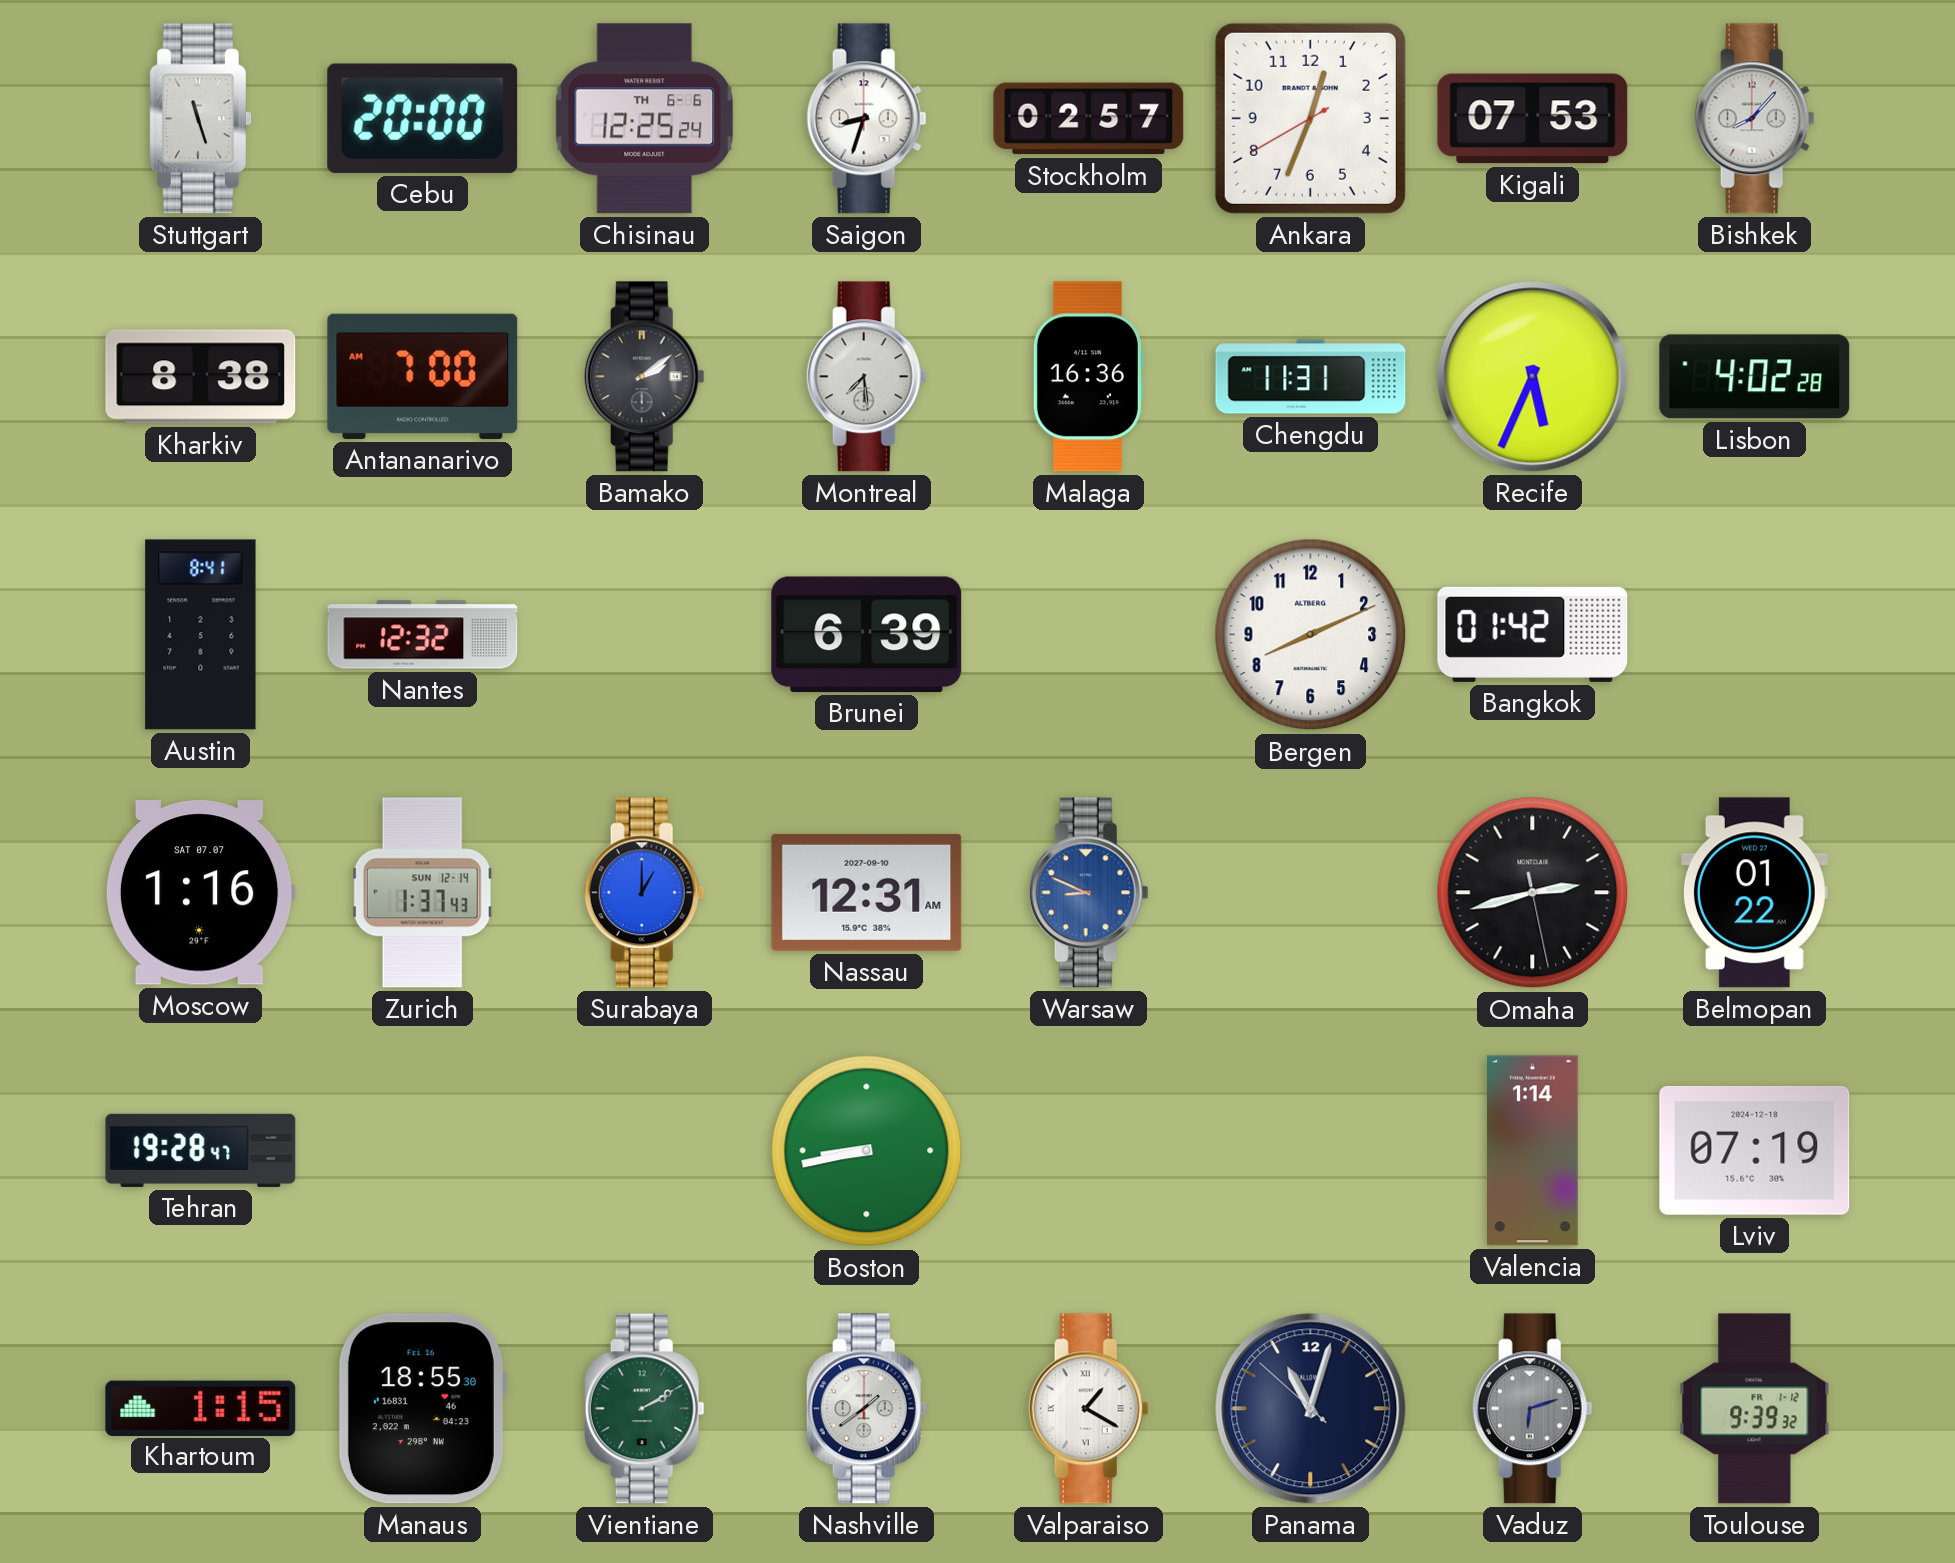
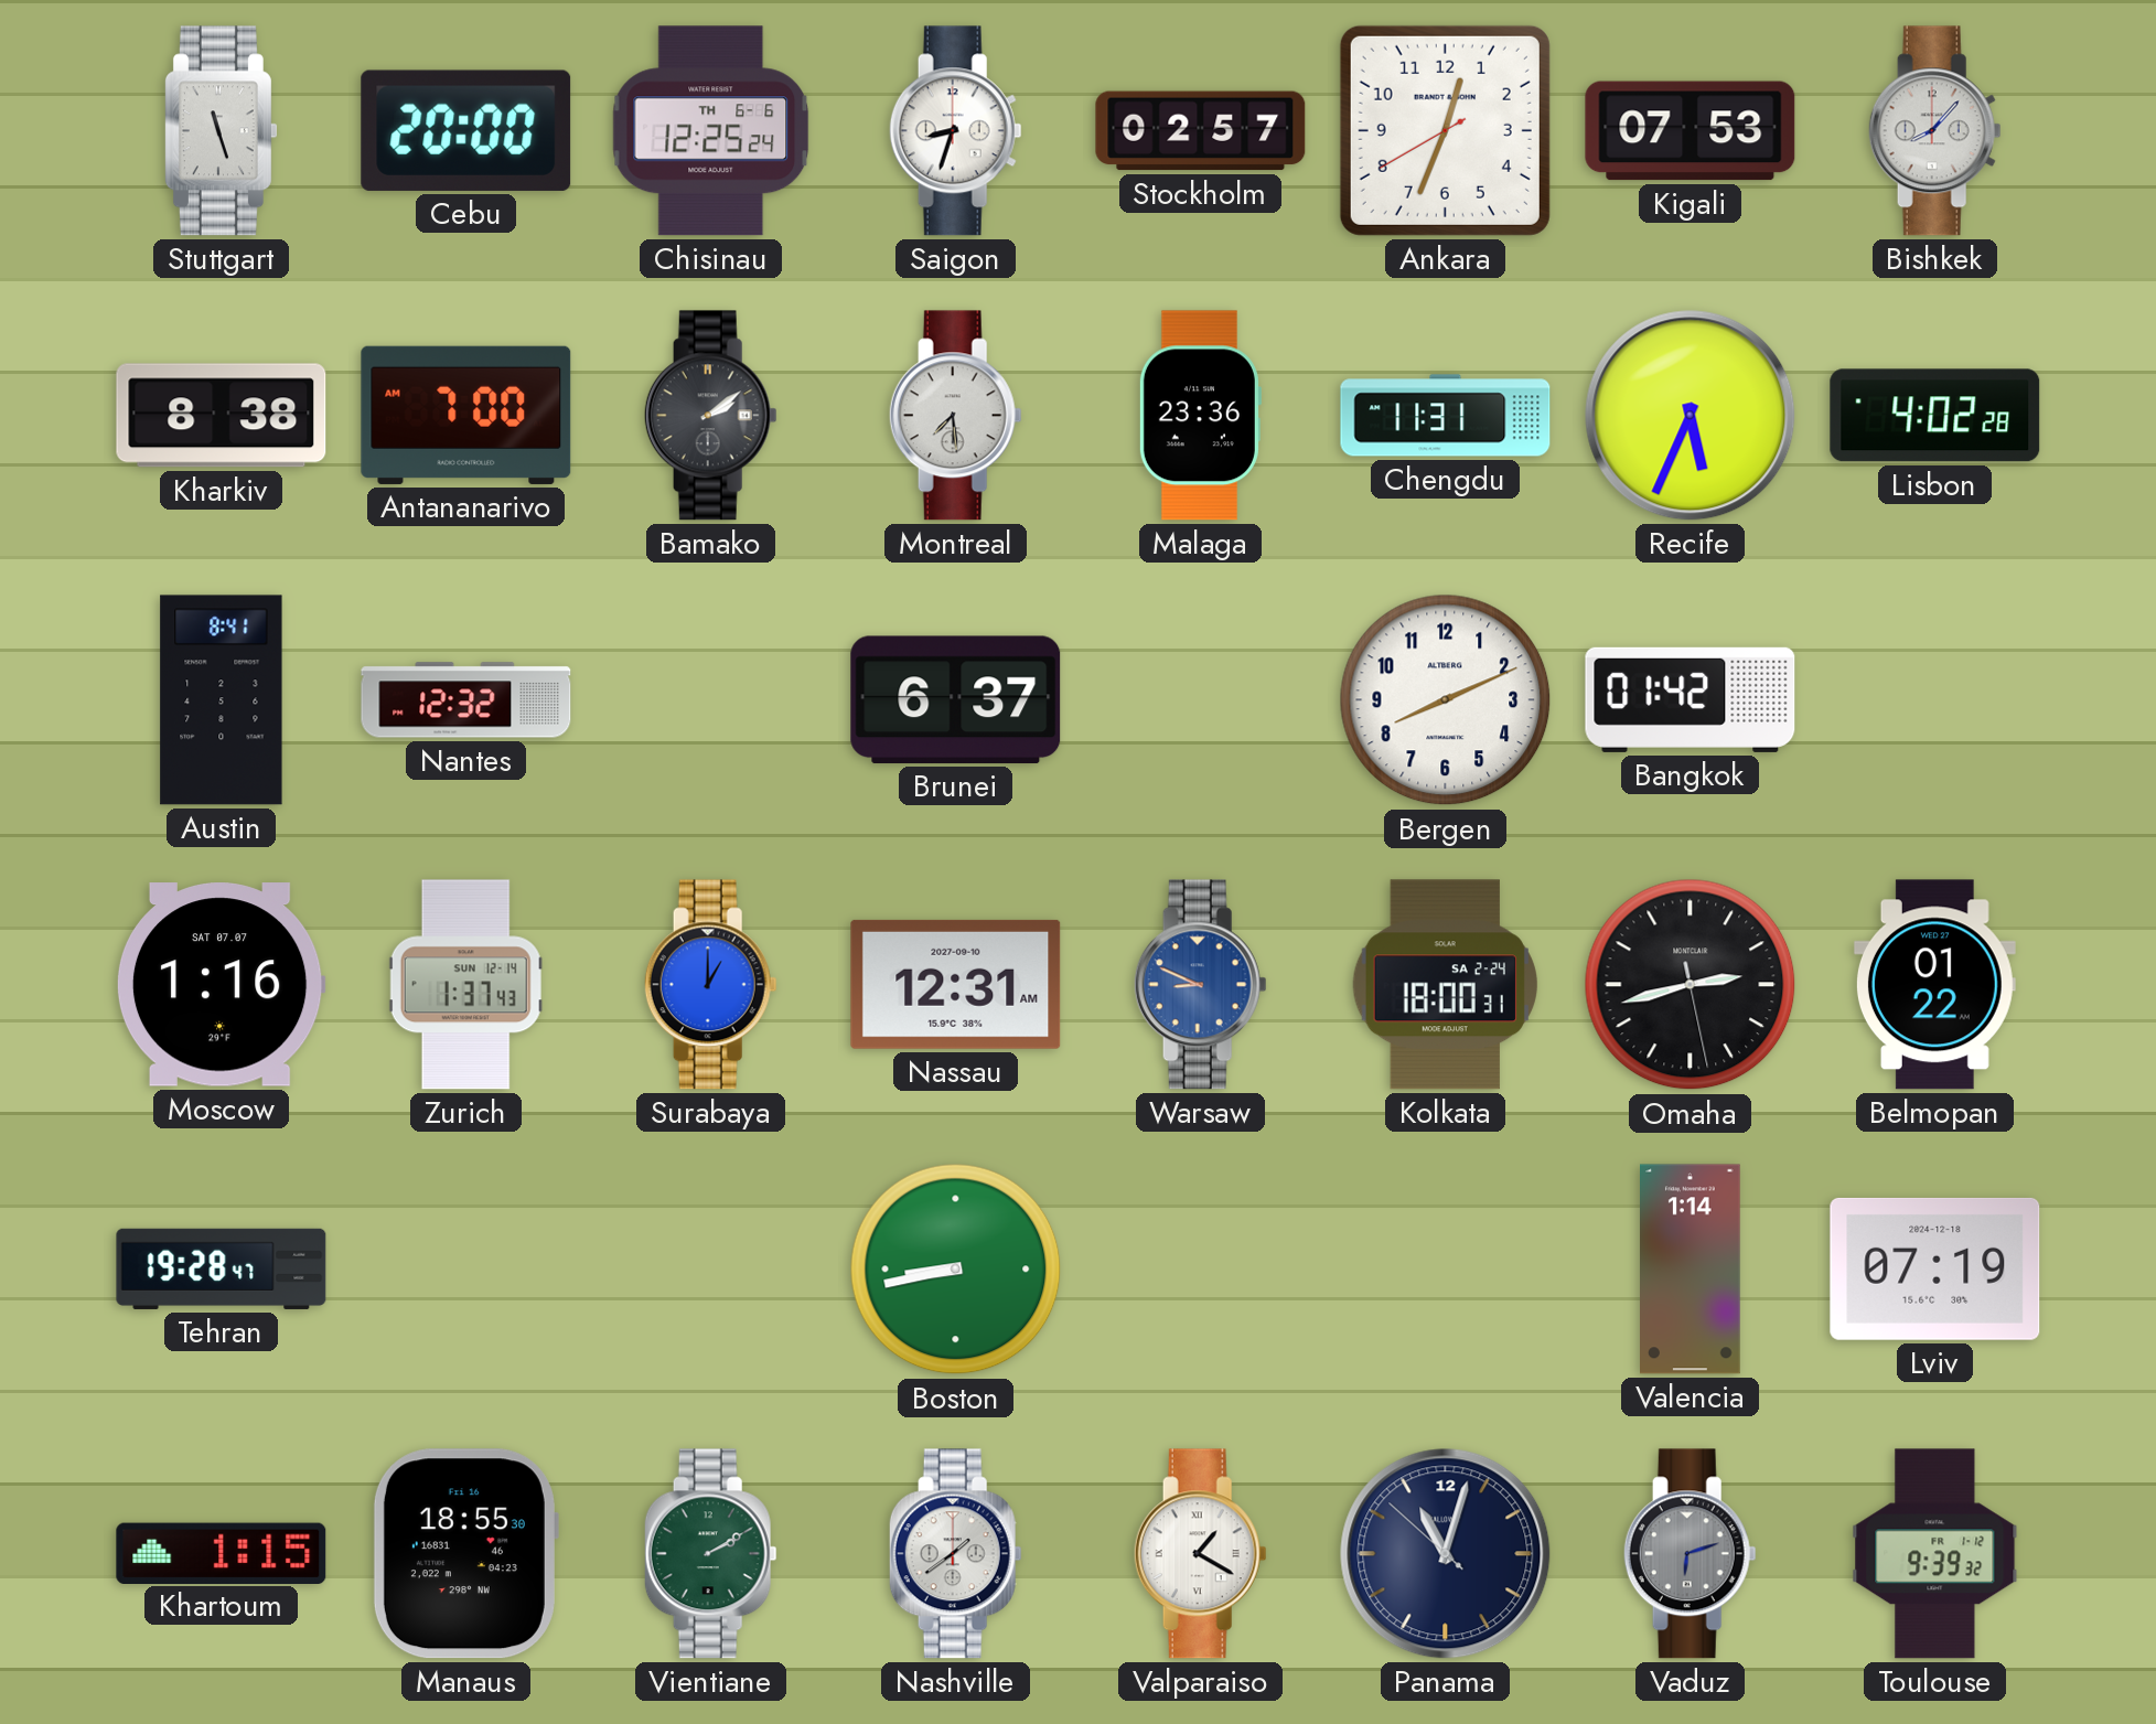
Malaga: 16:36 -> 23:36 (1200, 416)
Brunei: 6:39 -> 6:37 (956, 699)
Kolkata: none -> 18:00 (1445, 985)
